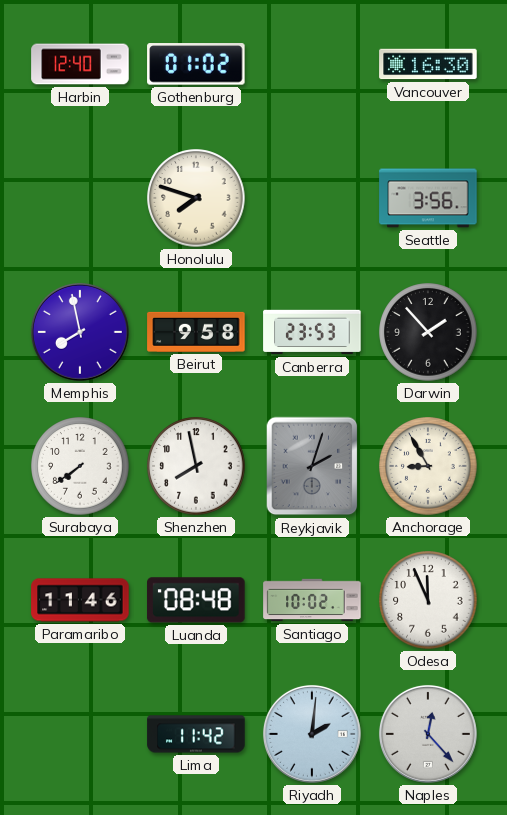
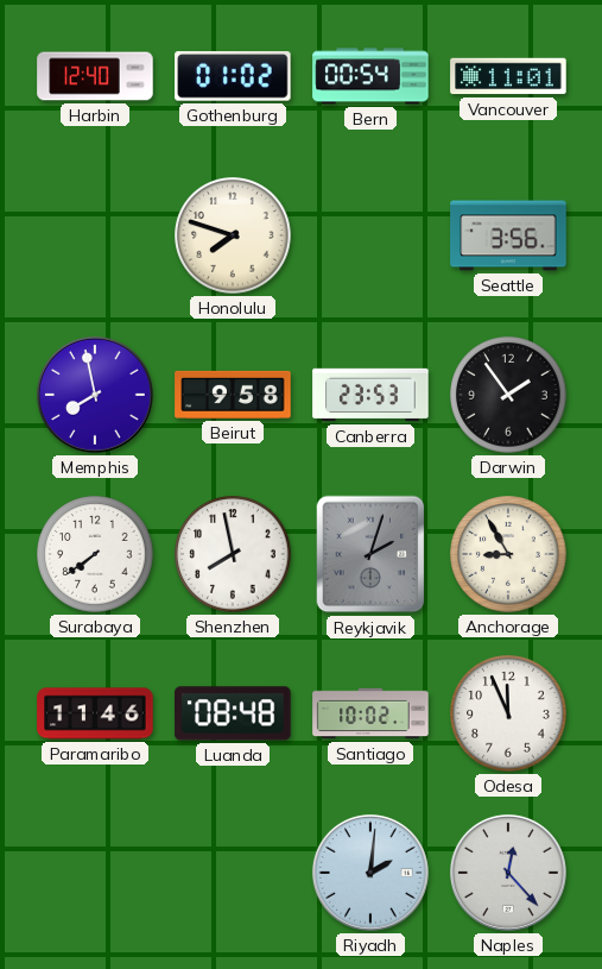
Bern: none -> 00:54 (370, 76)
Vancouver: 16:30 -> 11:01 (508, 76)
Darwin: 1:53 -> 1:54 (508, 395)
Lima: 11:42 -> none (196, 734)
